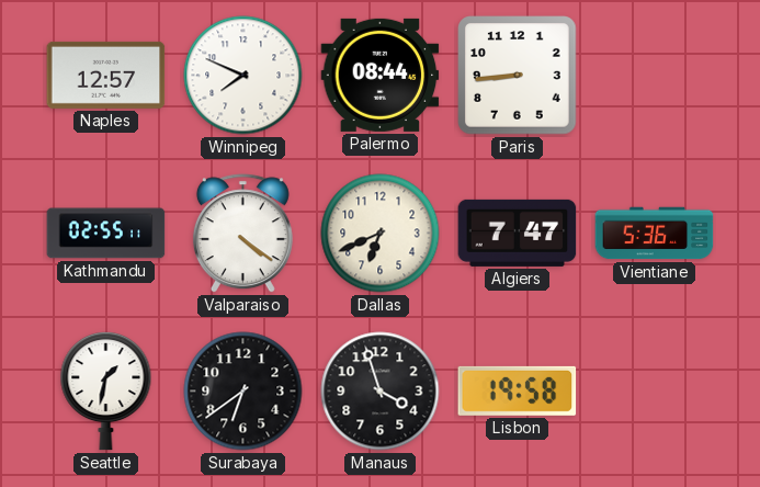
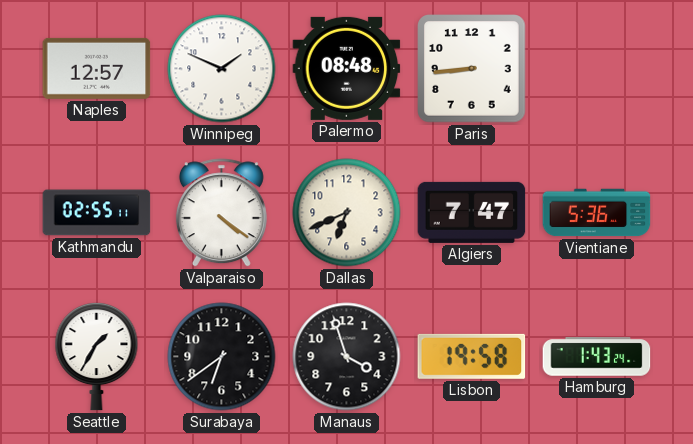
Winnipeg: 7:49 -> 1:49 (222, 69)
Palermo: 08:44 -> 08:48 (347, 68)
Seattle: 1:32 -> 1:35 (97, 356)
Hamburg: none -> 1:43 (597, 357)
